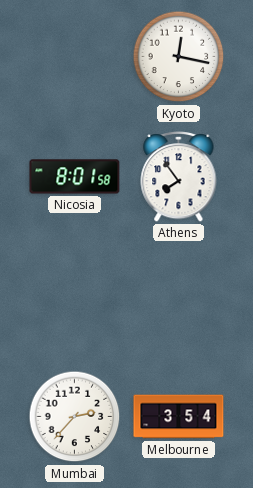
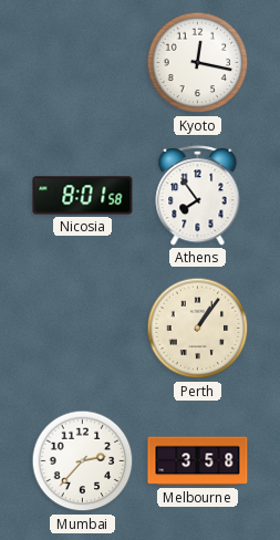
Perth: none -> 1:06 (198, 329)
Melbourne: 3:54 -> 3:58 (198, 461)
